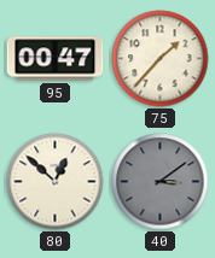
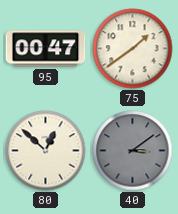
75: 1:37 -> 1:39 (133, 49)
